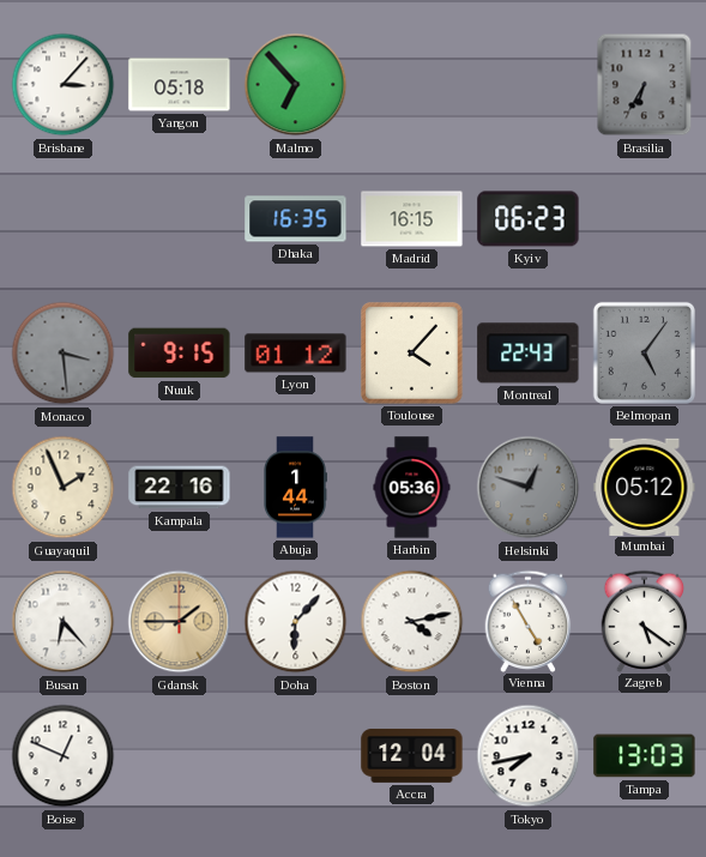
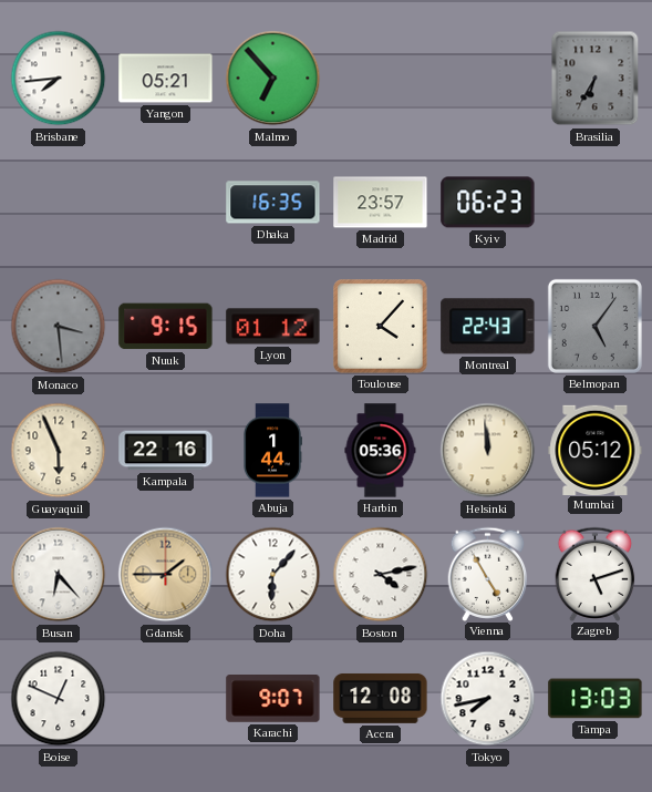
Brisbane: 3:07 -> 7:44 (59, 79)
Yangon: 05:18 -> 05:21 (166, 79)
Madrid: 16:15 -> 23:57 (381, 203)
Guayaquil: 1:56 -> 5:56 (59, 451)
Helsinki: 12:48 -> 11:59 (488, 451)
Helsinki dial: grey -> cream (488, 451)
Zagreb: 5:21 -> 5:12 (596, 574)
Karachi: none -> 9:07 (273, 699)
Accra: 12:04 -> 12:08 (381, 698)
